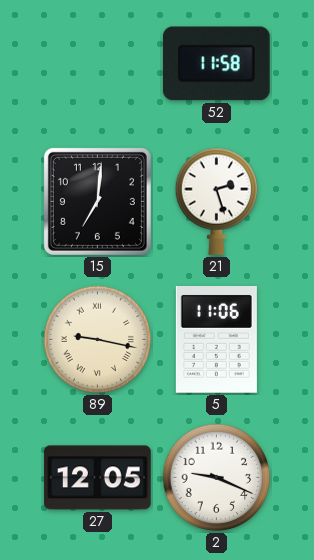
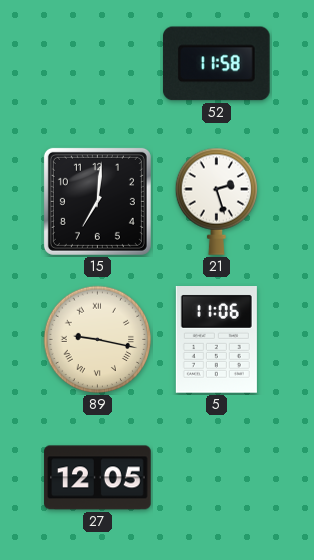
2: 9:19 -> none (217, 478)
